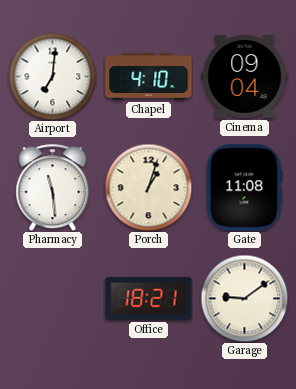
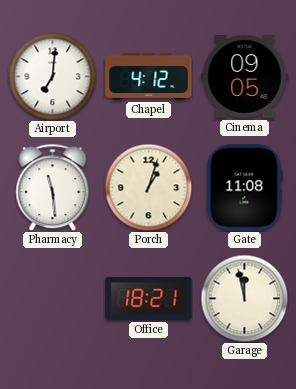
Chapel: 4:10 -> 4:12 (149, 76)
Cinema: 09:04 -> 09:05 (245, 77)
Garage: 9:09 -> 11:58 (244, 298)
